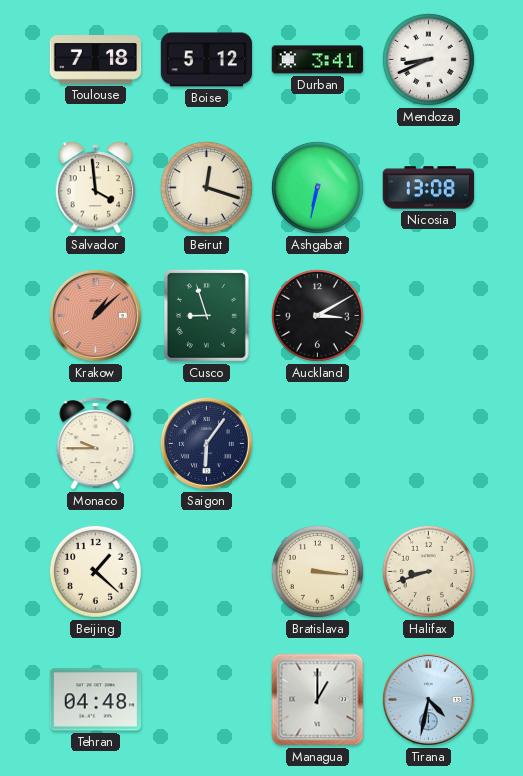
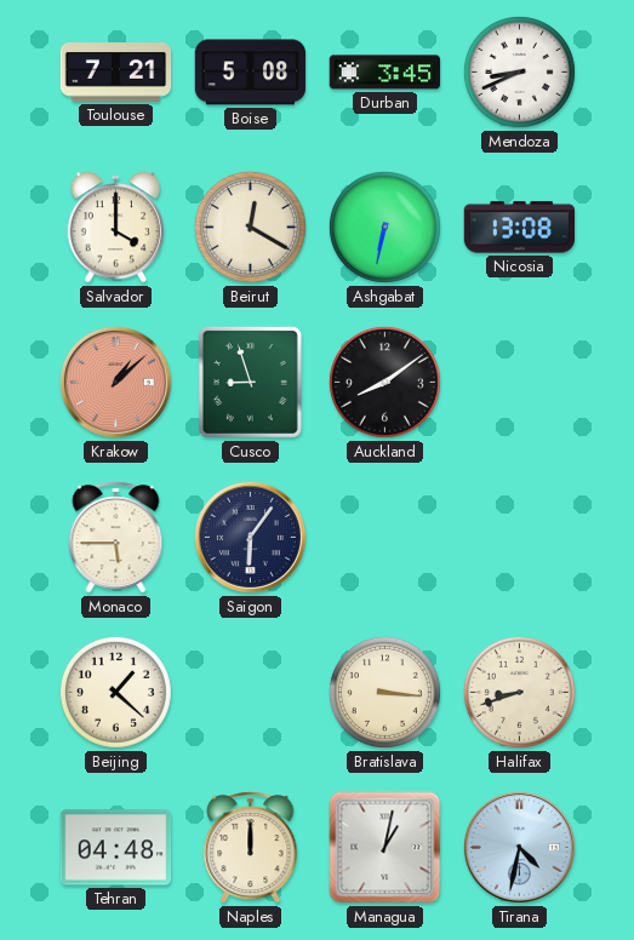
Toulouse: 7:18 -> 7:21 (116, 73)
Boise: 5:12 -> 5:08 (251, 73)
Durban: 3:41 -> 3:45 (385, 73)
Salvador: 3:59 -> 4:00 (116, 228)
Beirut: 12:18 -> 12:20 (250, 227)
Auckland: 3:10 -> 8:09 (384, 382)
Monaco: 9:45 -> 5:45 (116, 538)
Naples: none -> 12:00 (251, 848)
Managua: 1:00 -> 1:02 (385, 848)
